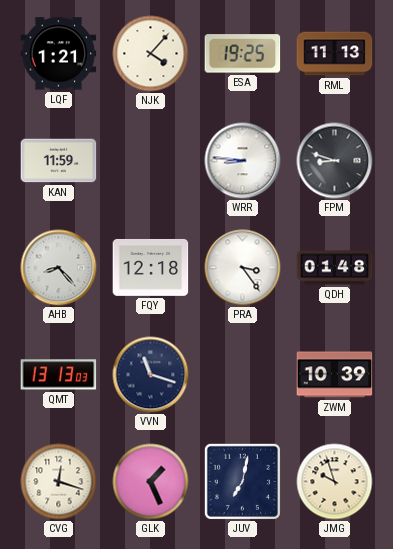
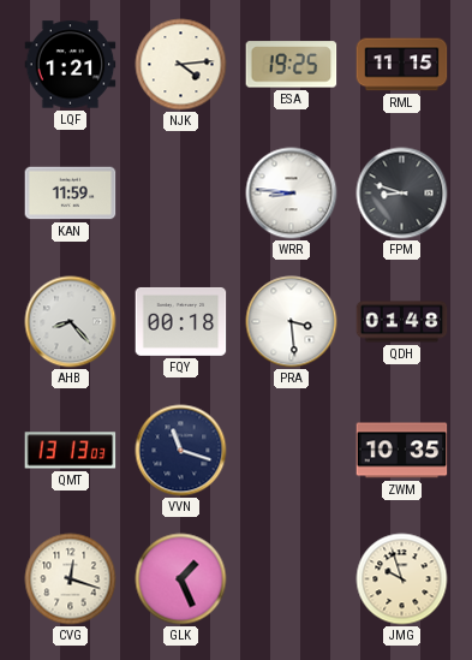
NJK: 4:07 -> 4:14 (181, 65)
RML: 11:13 -> 11:15 (402, 65)
FQY: 12:18 -> 00:18 (181, 321)
PRA: 3:24 -> 3:29 (292, 322)
ZWM: 10:39 -> 10:35 (402, 451)
JUV: 7:02 -> none (242, 481)
